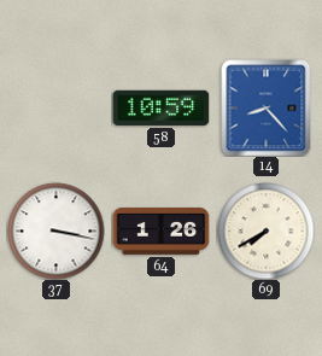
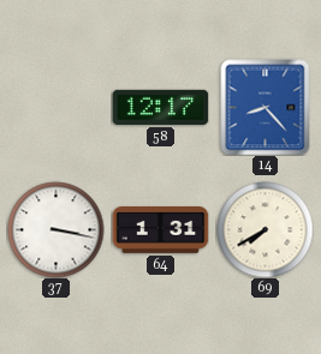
58: 10:59 -> 12:17 (160, 107)
64: 1:26 -> 1:31 (160, 230)
